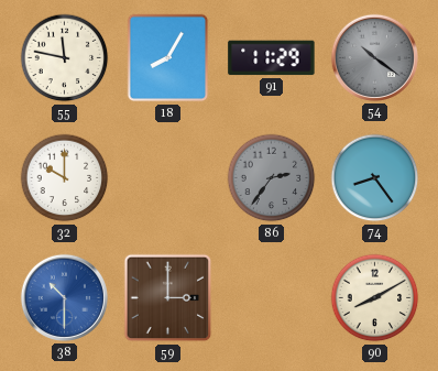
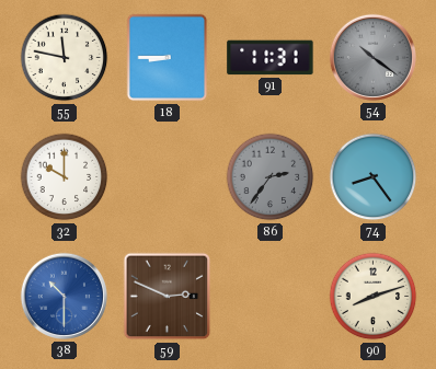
18: 8:05 -> 8:45 (168, 58)
91: 11:29 -> 11:31 (271, 58)
59: 3:00 -> 2:49 (168, 297)
90: 8:10 -> 8:12 (374, 297)
